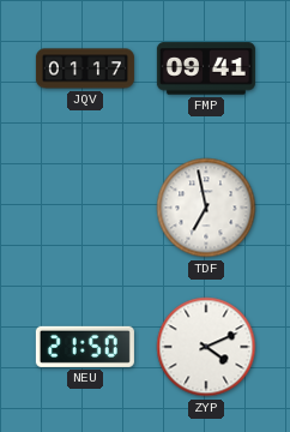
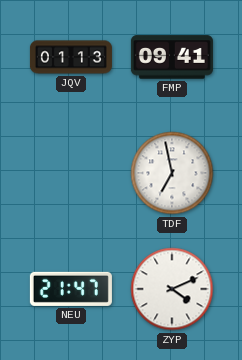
JQV: 01:17 -> 01:13 (71, 57)
NEU: 21:50 -> 21:47 (71, 289)
